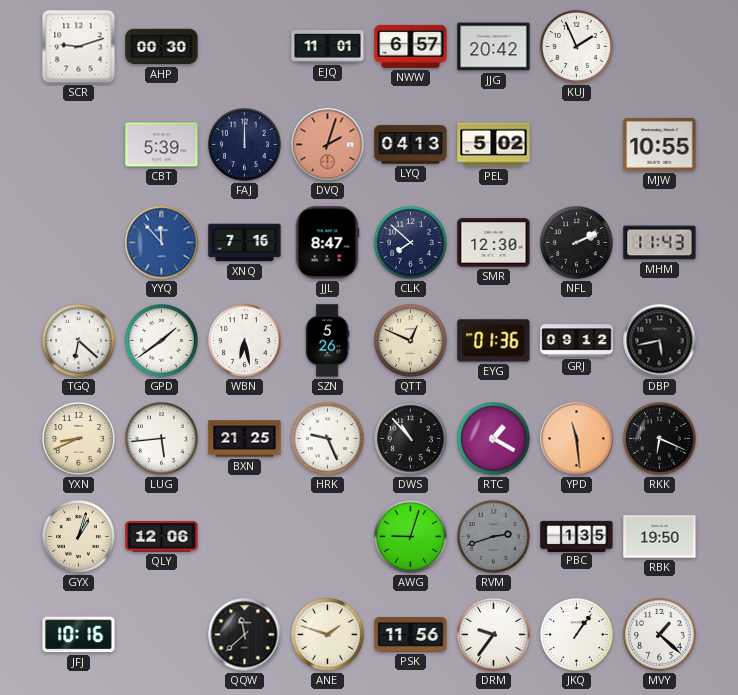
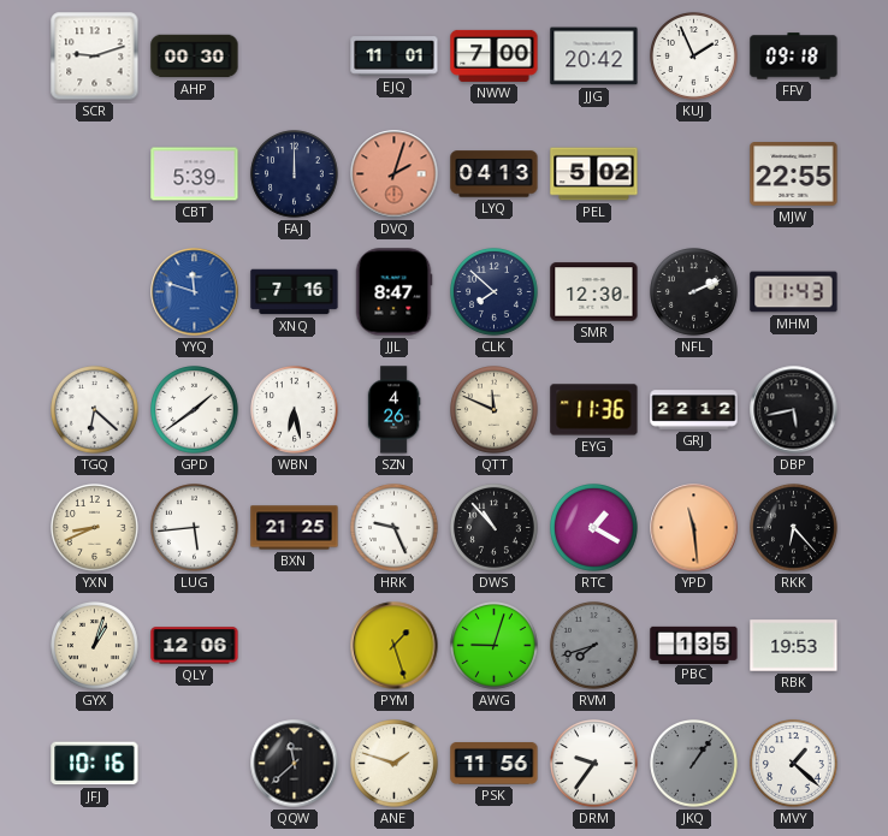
NWW: 6:57 -> 7:00 (495, 55)
FFV: none -> 09:18 (794, 57)
MJW: 10:55 -> 22:55 (794, 174)
YYQ: 11:53 -> 11:48 (195, 292)
SZN: 5:26 -> 4:26 (393, 410)
QTT: 12:49 -> 11:49 (495, 410)
EYG: 01:36 -> 11:36 (594, 410)
GRJ: 09:12 -> 22:12 (694, 410)
RKK: 6:19 -> 6:23 (794, 528)
PYM: none -> 1:27 (395, 646)
RVM: 2:42 -> 7:42 (594, 646)
RBK: 19:50 -> 19:53 (794, 646)
JKQ dial: white -> grey (694, 764)
